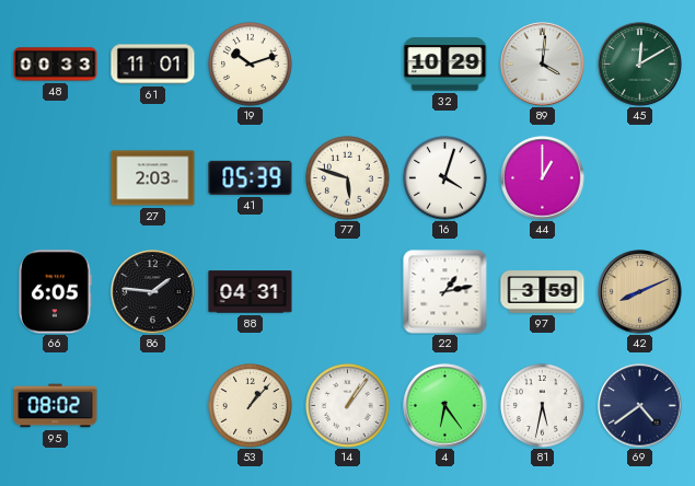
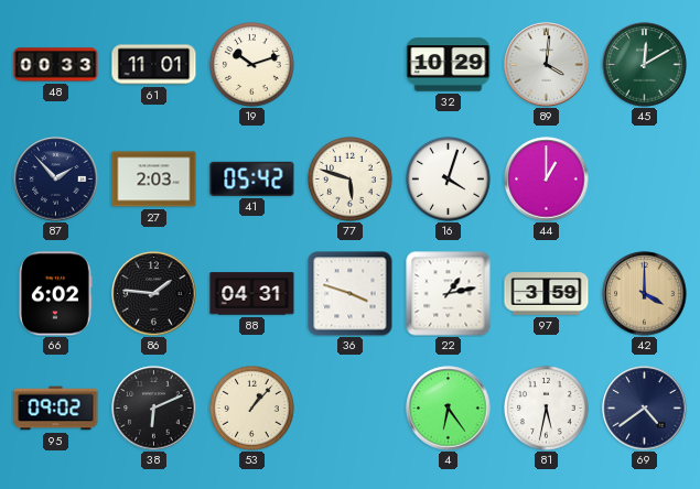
87: none -> 1:53 (56, 180)
41: 05:39 -> 05:42 (252, 178)
66: 6:05 -> 6:02 (55, 294)
36: none -> 3:48 (351, 294)
42: 8:11 -> 4:00 (645, 294)
95: 08:02 -> 09:02 (56, 409)
38: none -> 6:11 (154, 409)
14: 1:06 -> none (348, 406)
